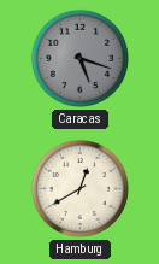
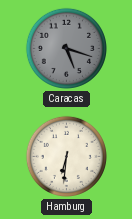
Hamburg: 12:40 -> 6:31 (66, 156)
